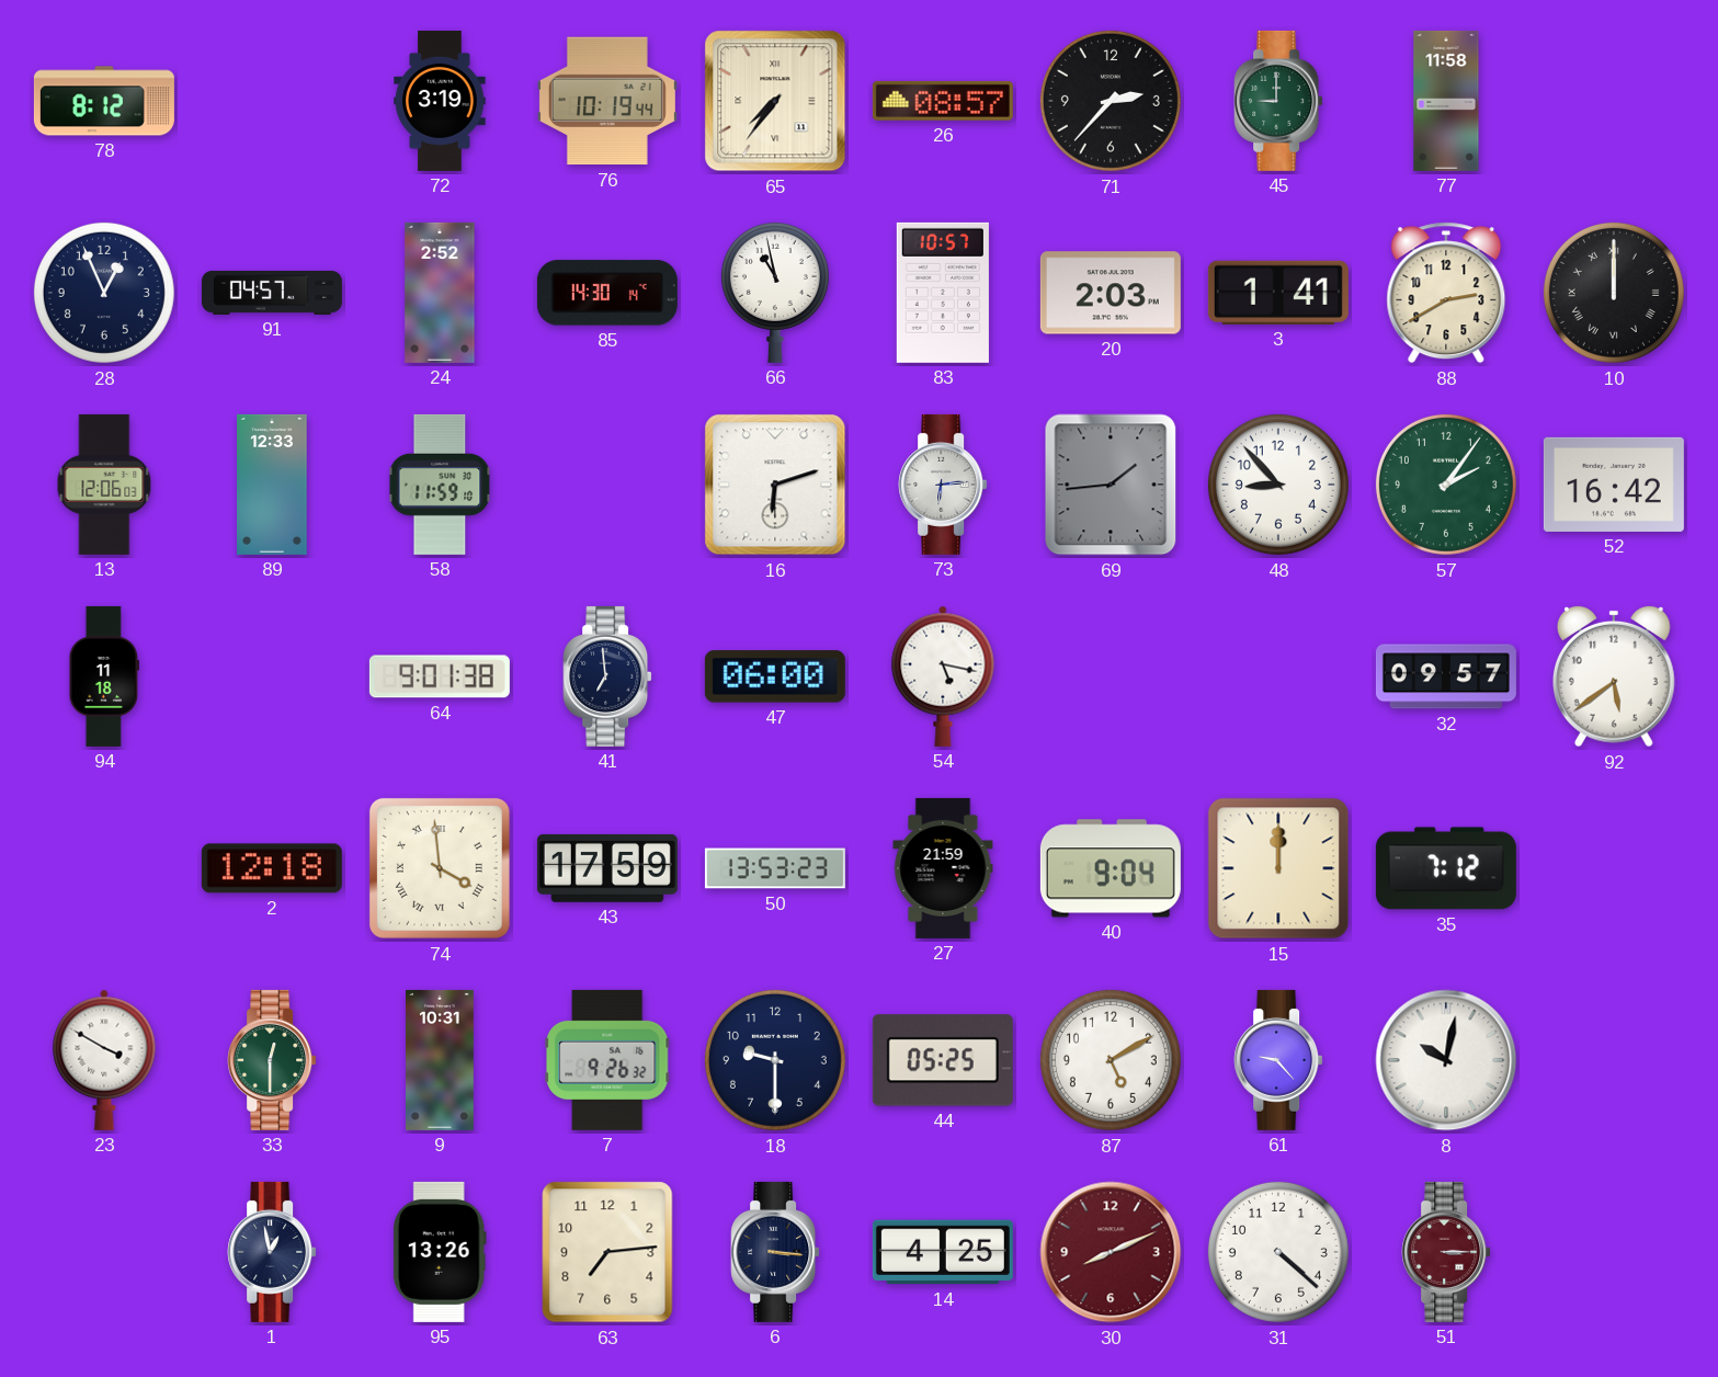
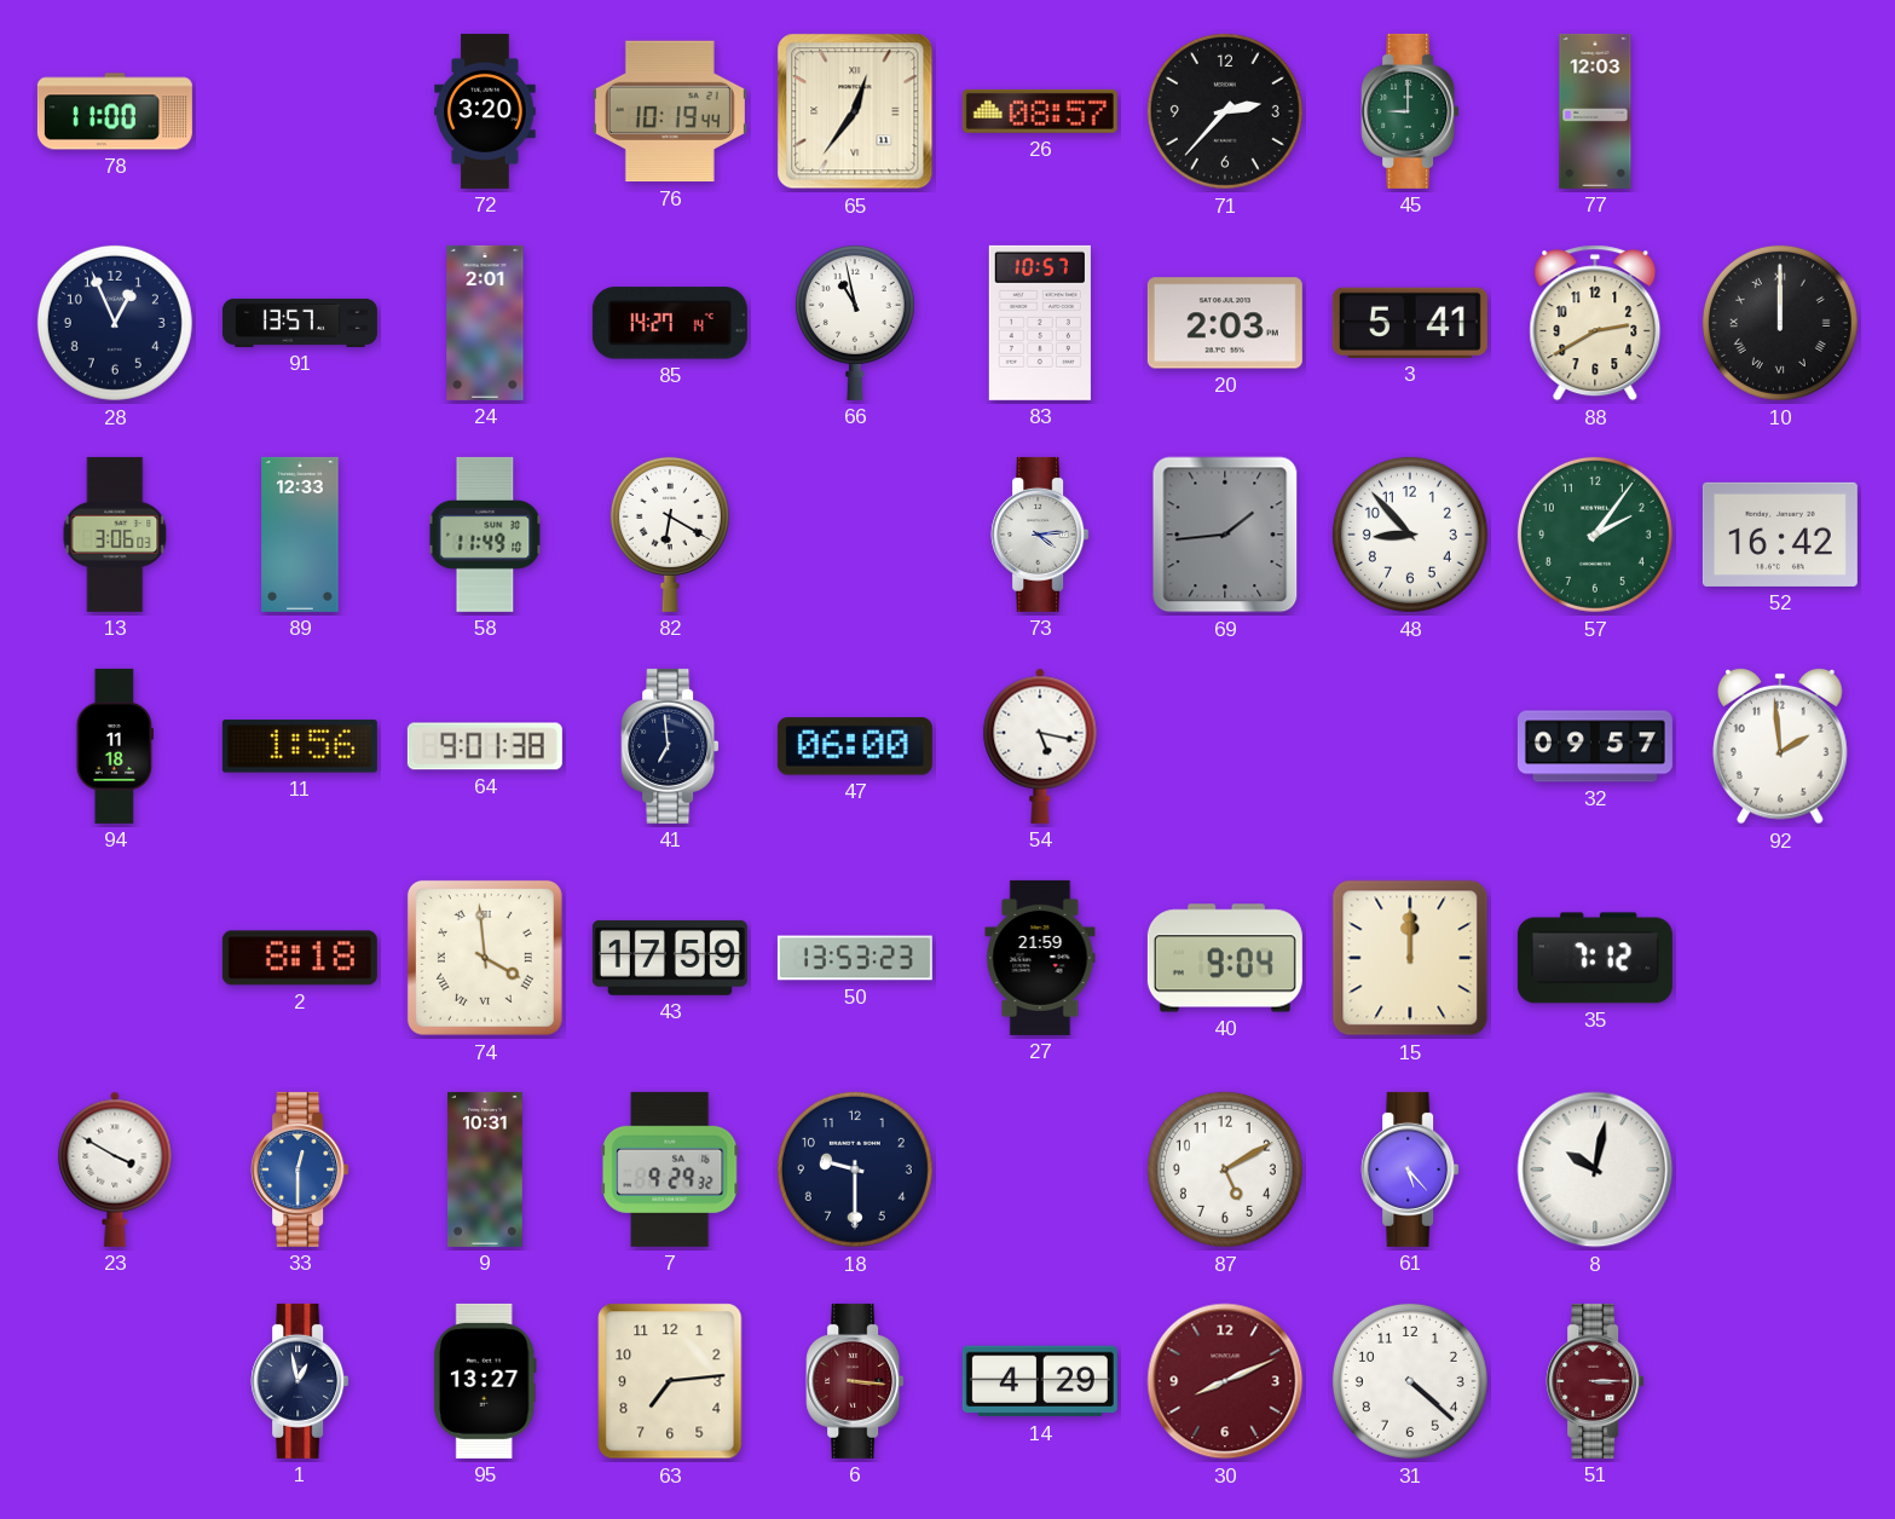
78: 8:12 -> 11:00 (115, 111)
72: 3:19 -> 3:20 (485, 111)
65: 7:36 -> 12:36 (855, 111)
77: 11:58 -> 12:03 (1595, 111)
91: 04:57 -> 13:57 (300, 323)
24: 2:52 -> 2:01 (485, 323)
85: 14:30 -> 14:27 (670, 323)
3: 1:41 -> 5:41 (1410, 323)
13: 12:06 -> 3:06 (115, 535)
58: 11:59 -> 11:49 (485, 535)
82: none -> 6:20 (670, 533)
16: 6:12 -> none (775, 485)
73: 6:14 -> 4:14 (1040, 535)
11: none -> 1:56 (300, 746)
92: 5:39 -> 1:59 (1781, 746)
2: 12:18 -> 8:18 (300, 958)
33 dial: green -> blue (300, 1169)
7: 9:26 -> 9:29 (670, 1169)
44: 05:25 -> none (943, 1060)
61: 9:23 -> 5:23 (1410, 1169)
95: 13:26 -> 13:27 (485, 1381)
6 dial: navy -> burgundy (855, 1381)
14: 4:25 -> 4:29 (1040, 1381)
